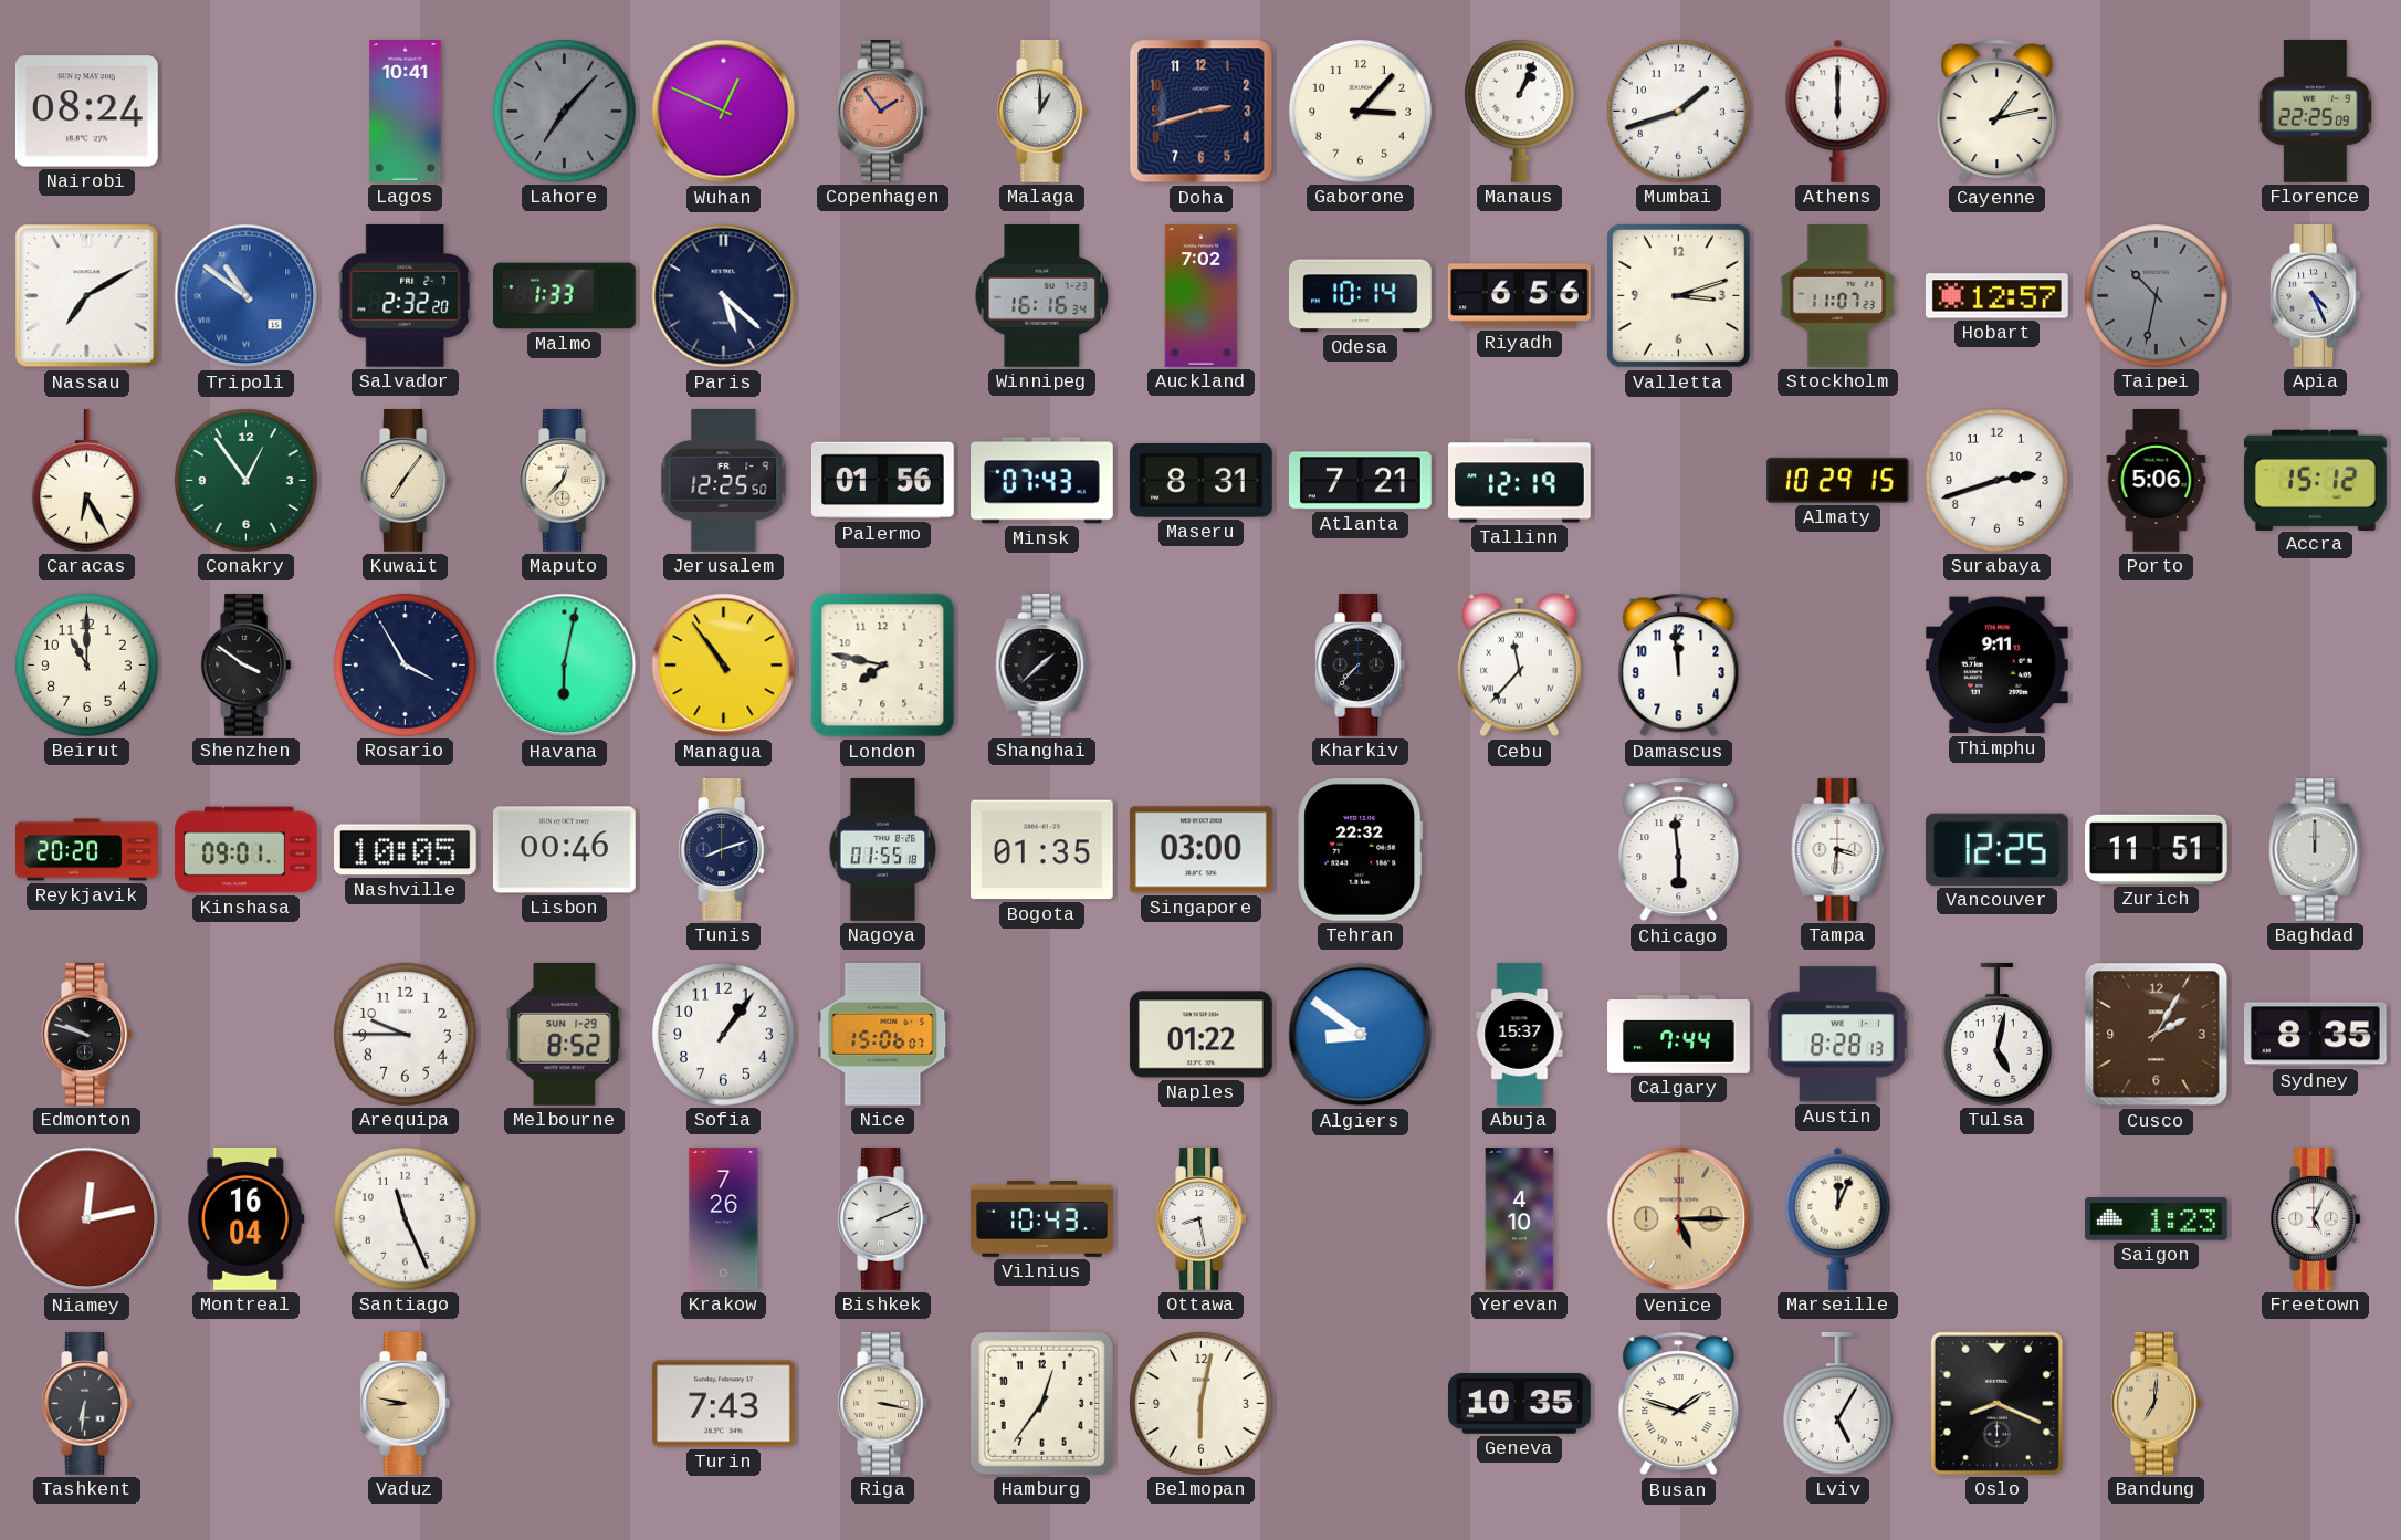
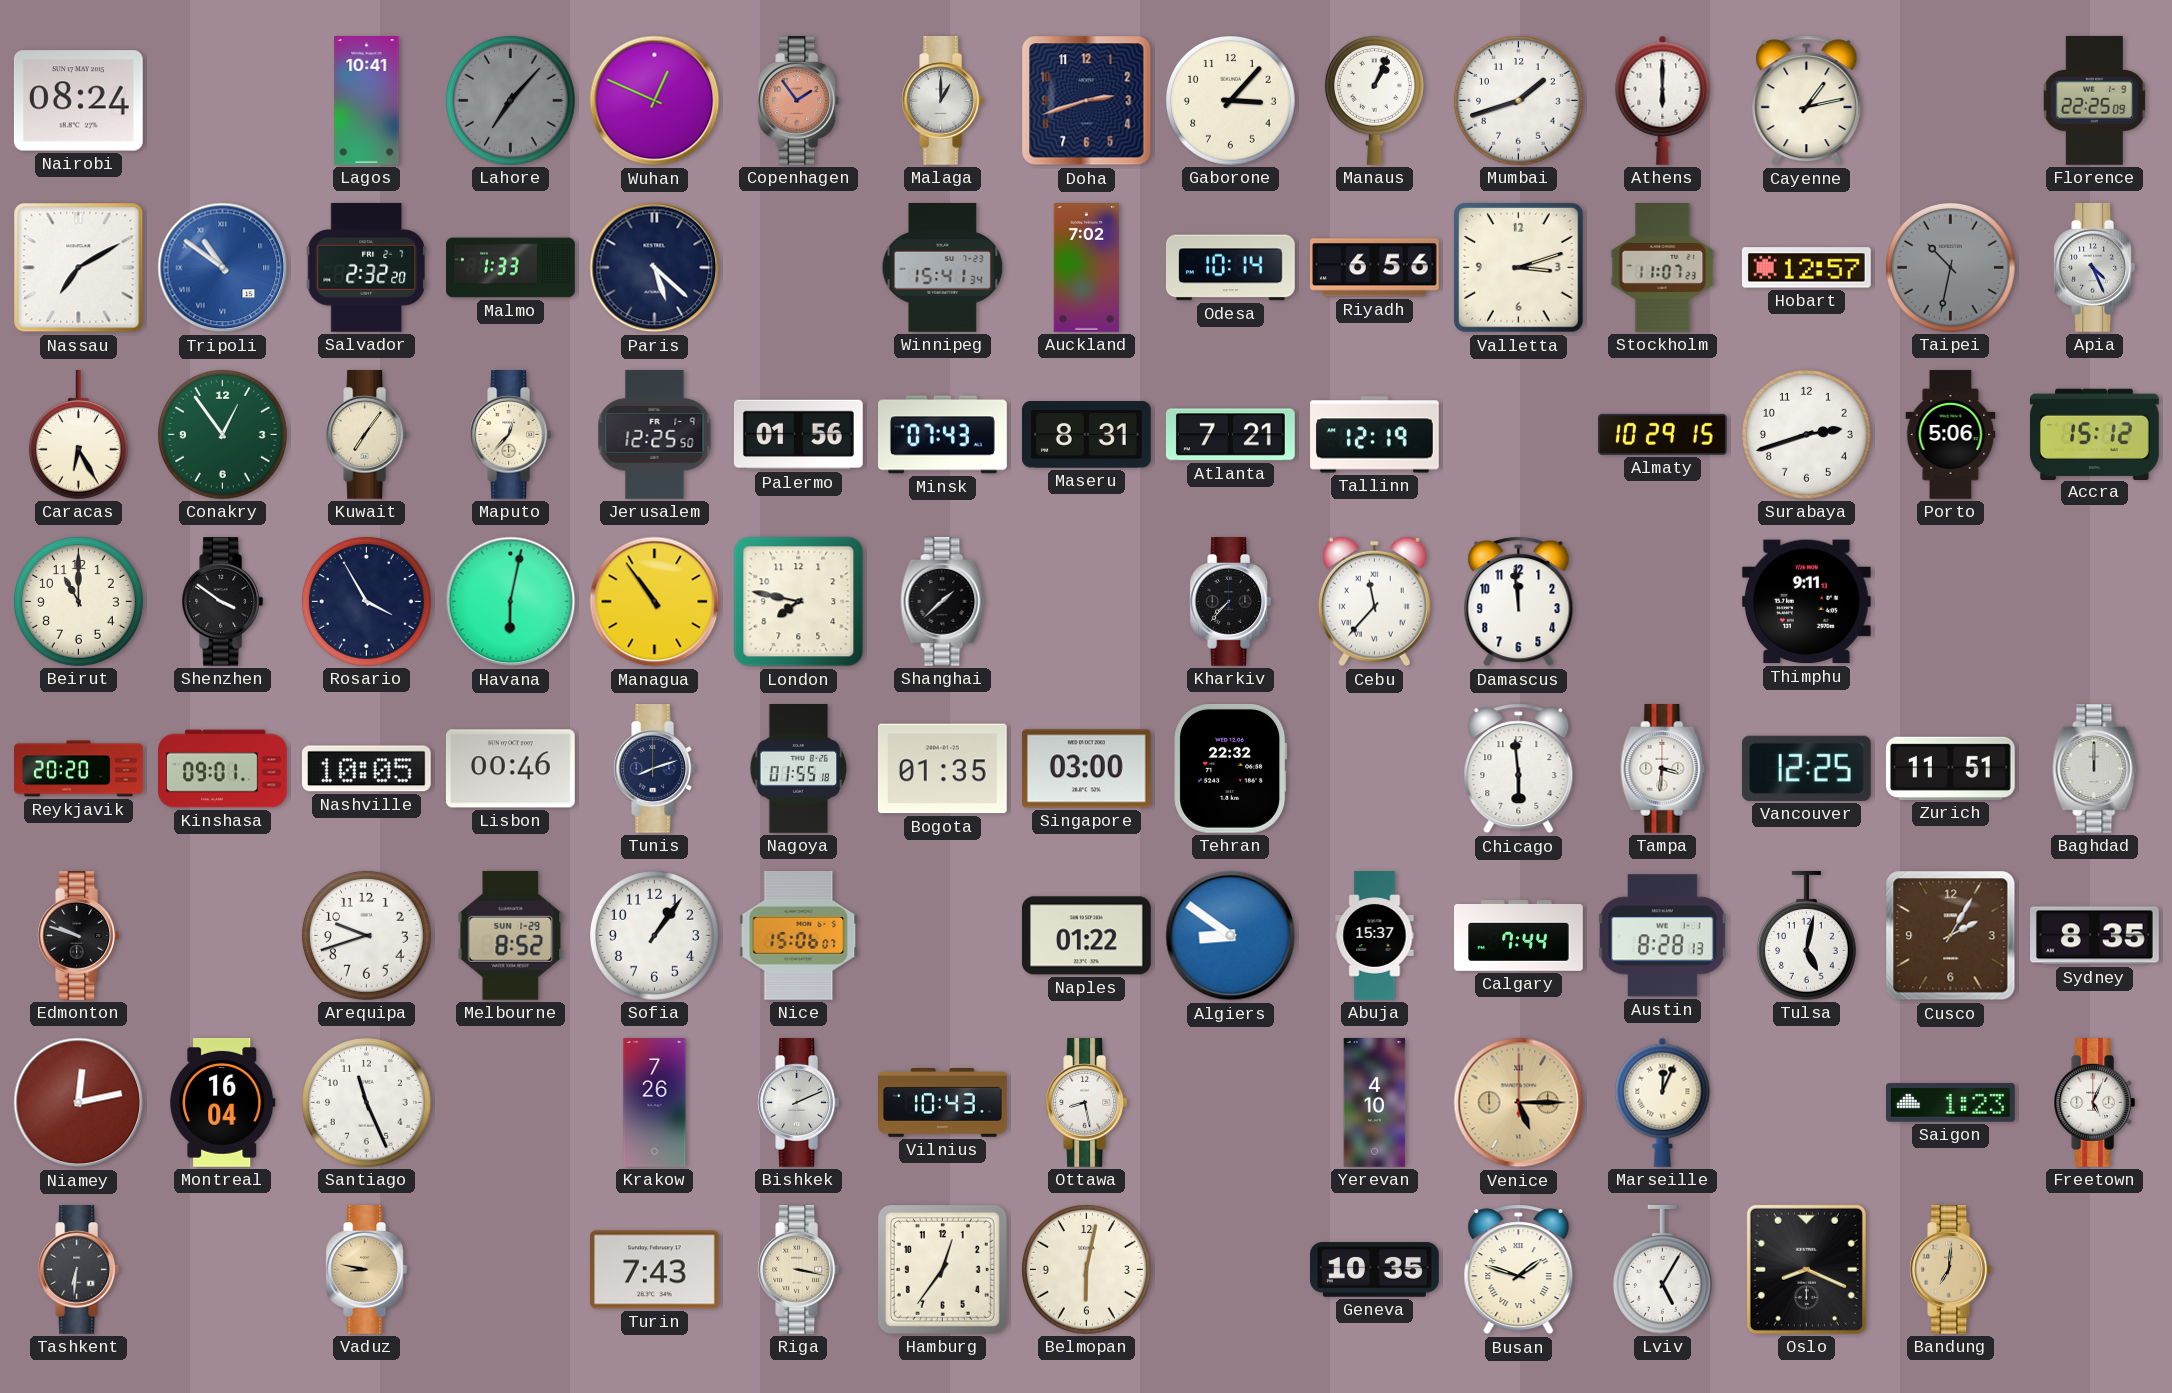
Winnipeg: 16:16 -> 15:41 (943, 268)
Arequipa: 9:45 -> 9:42 (366, 935)
